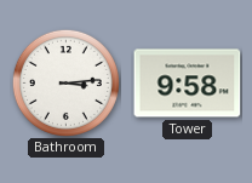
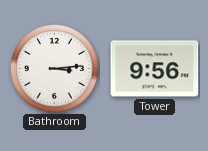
Tower: 9:58 -> 9:56 (155, 69)
